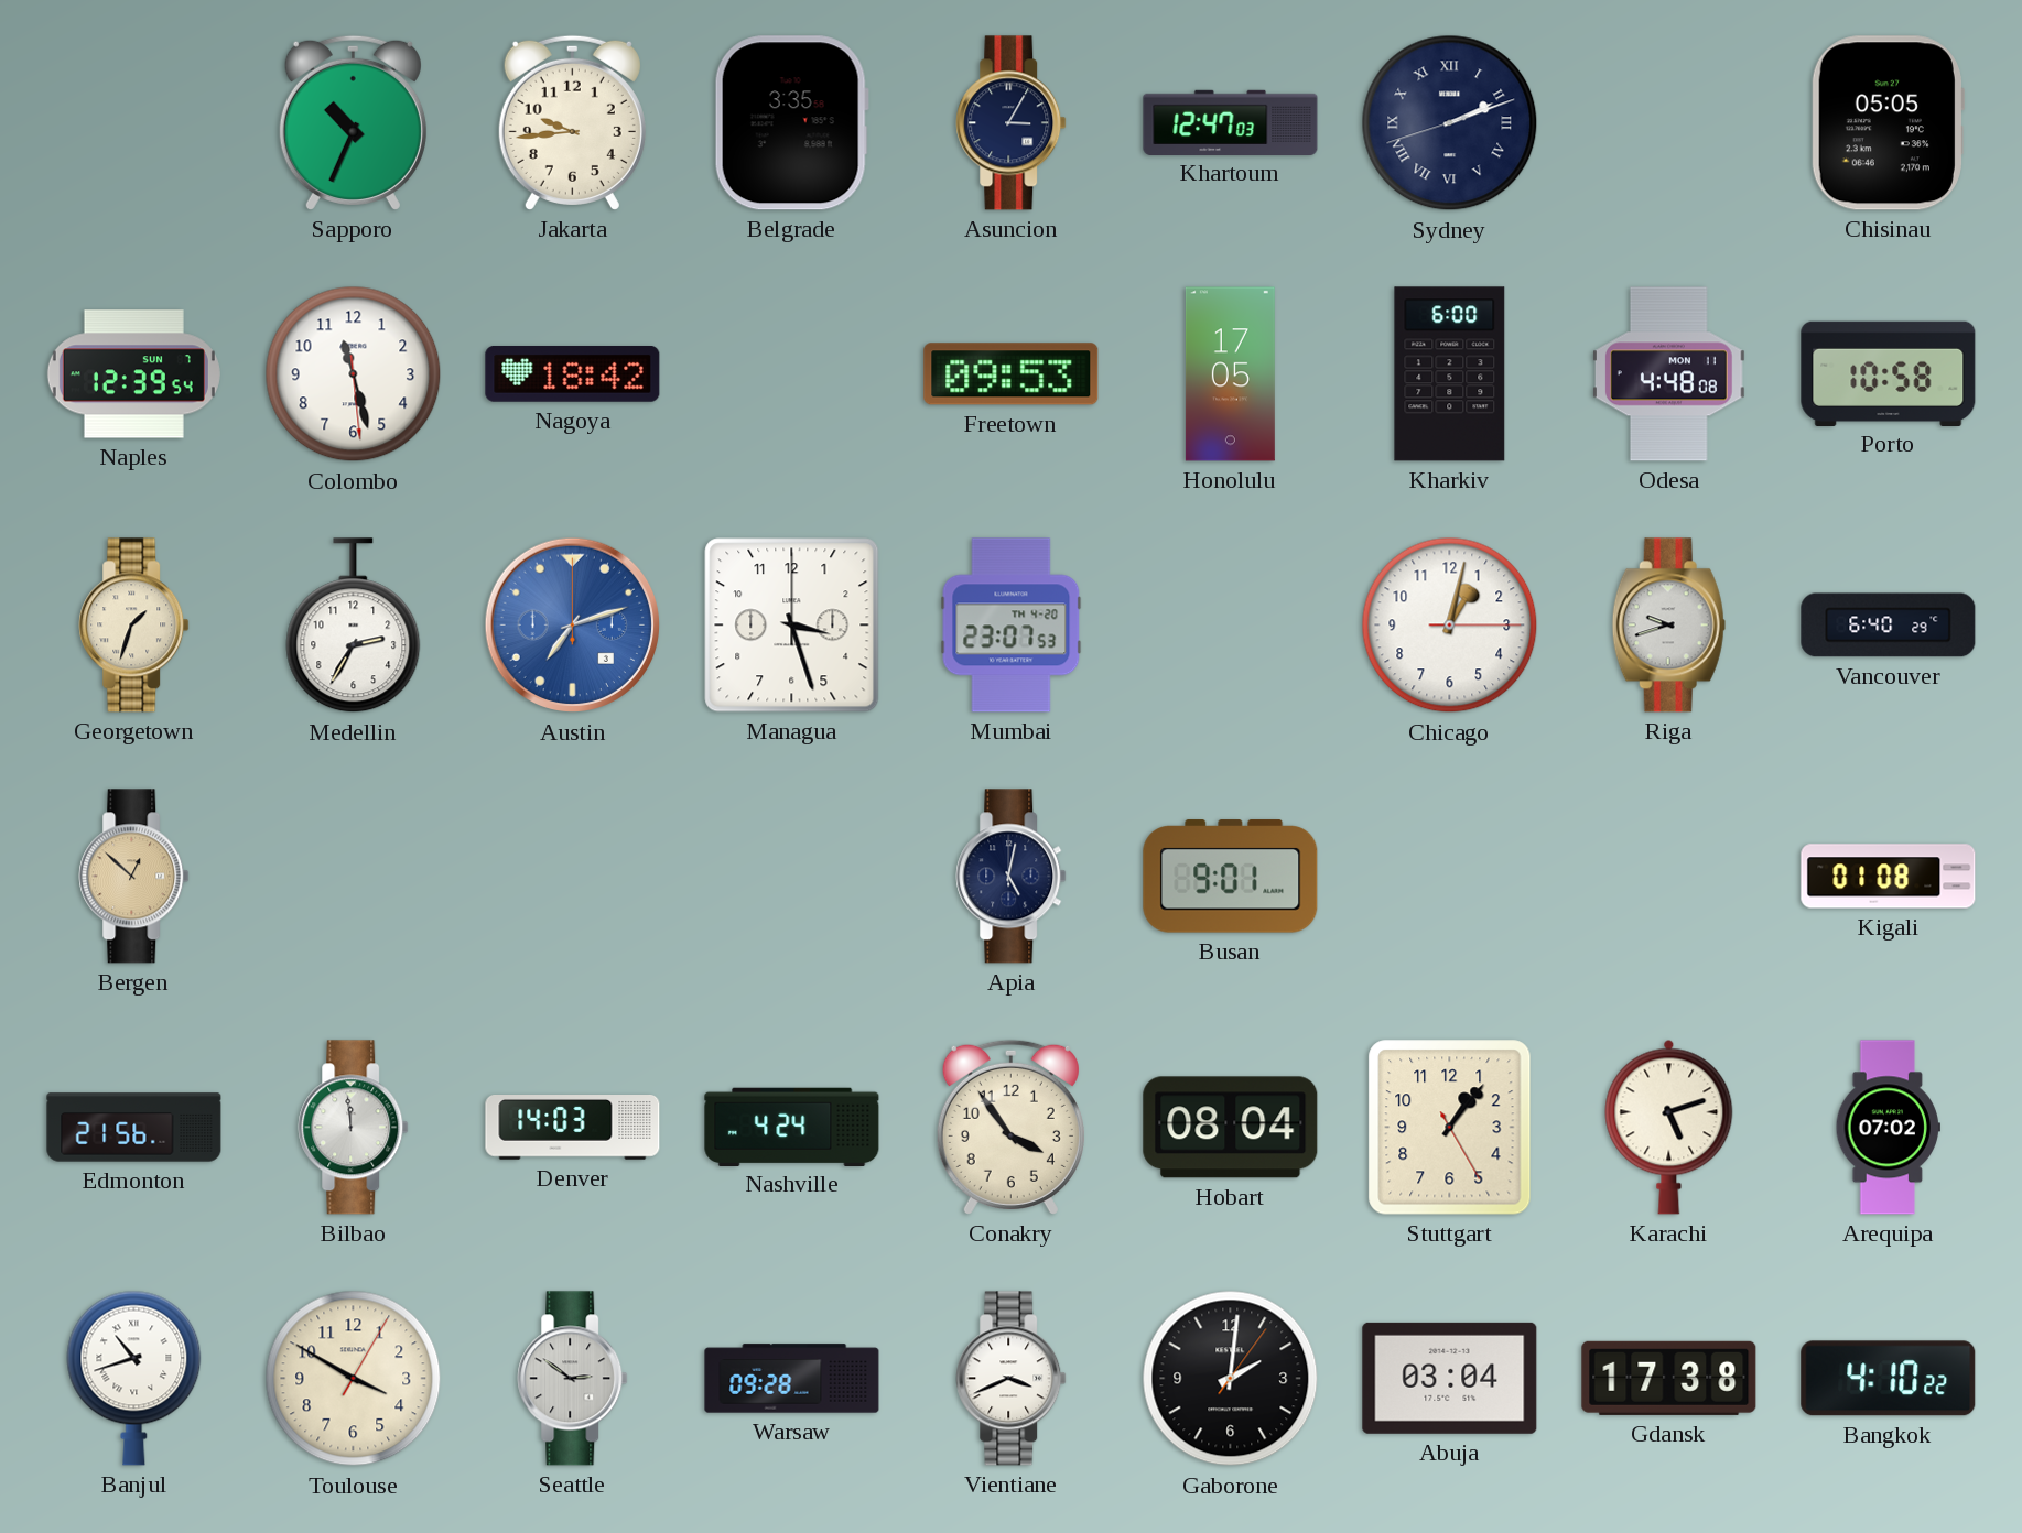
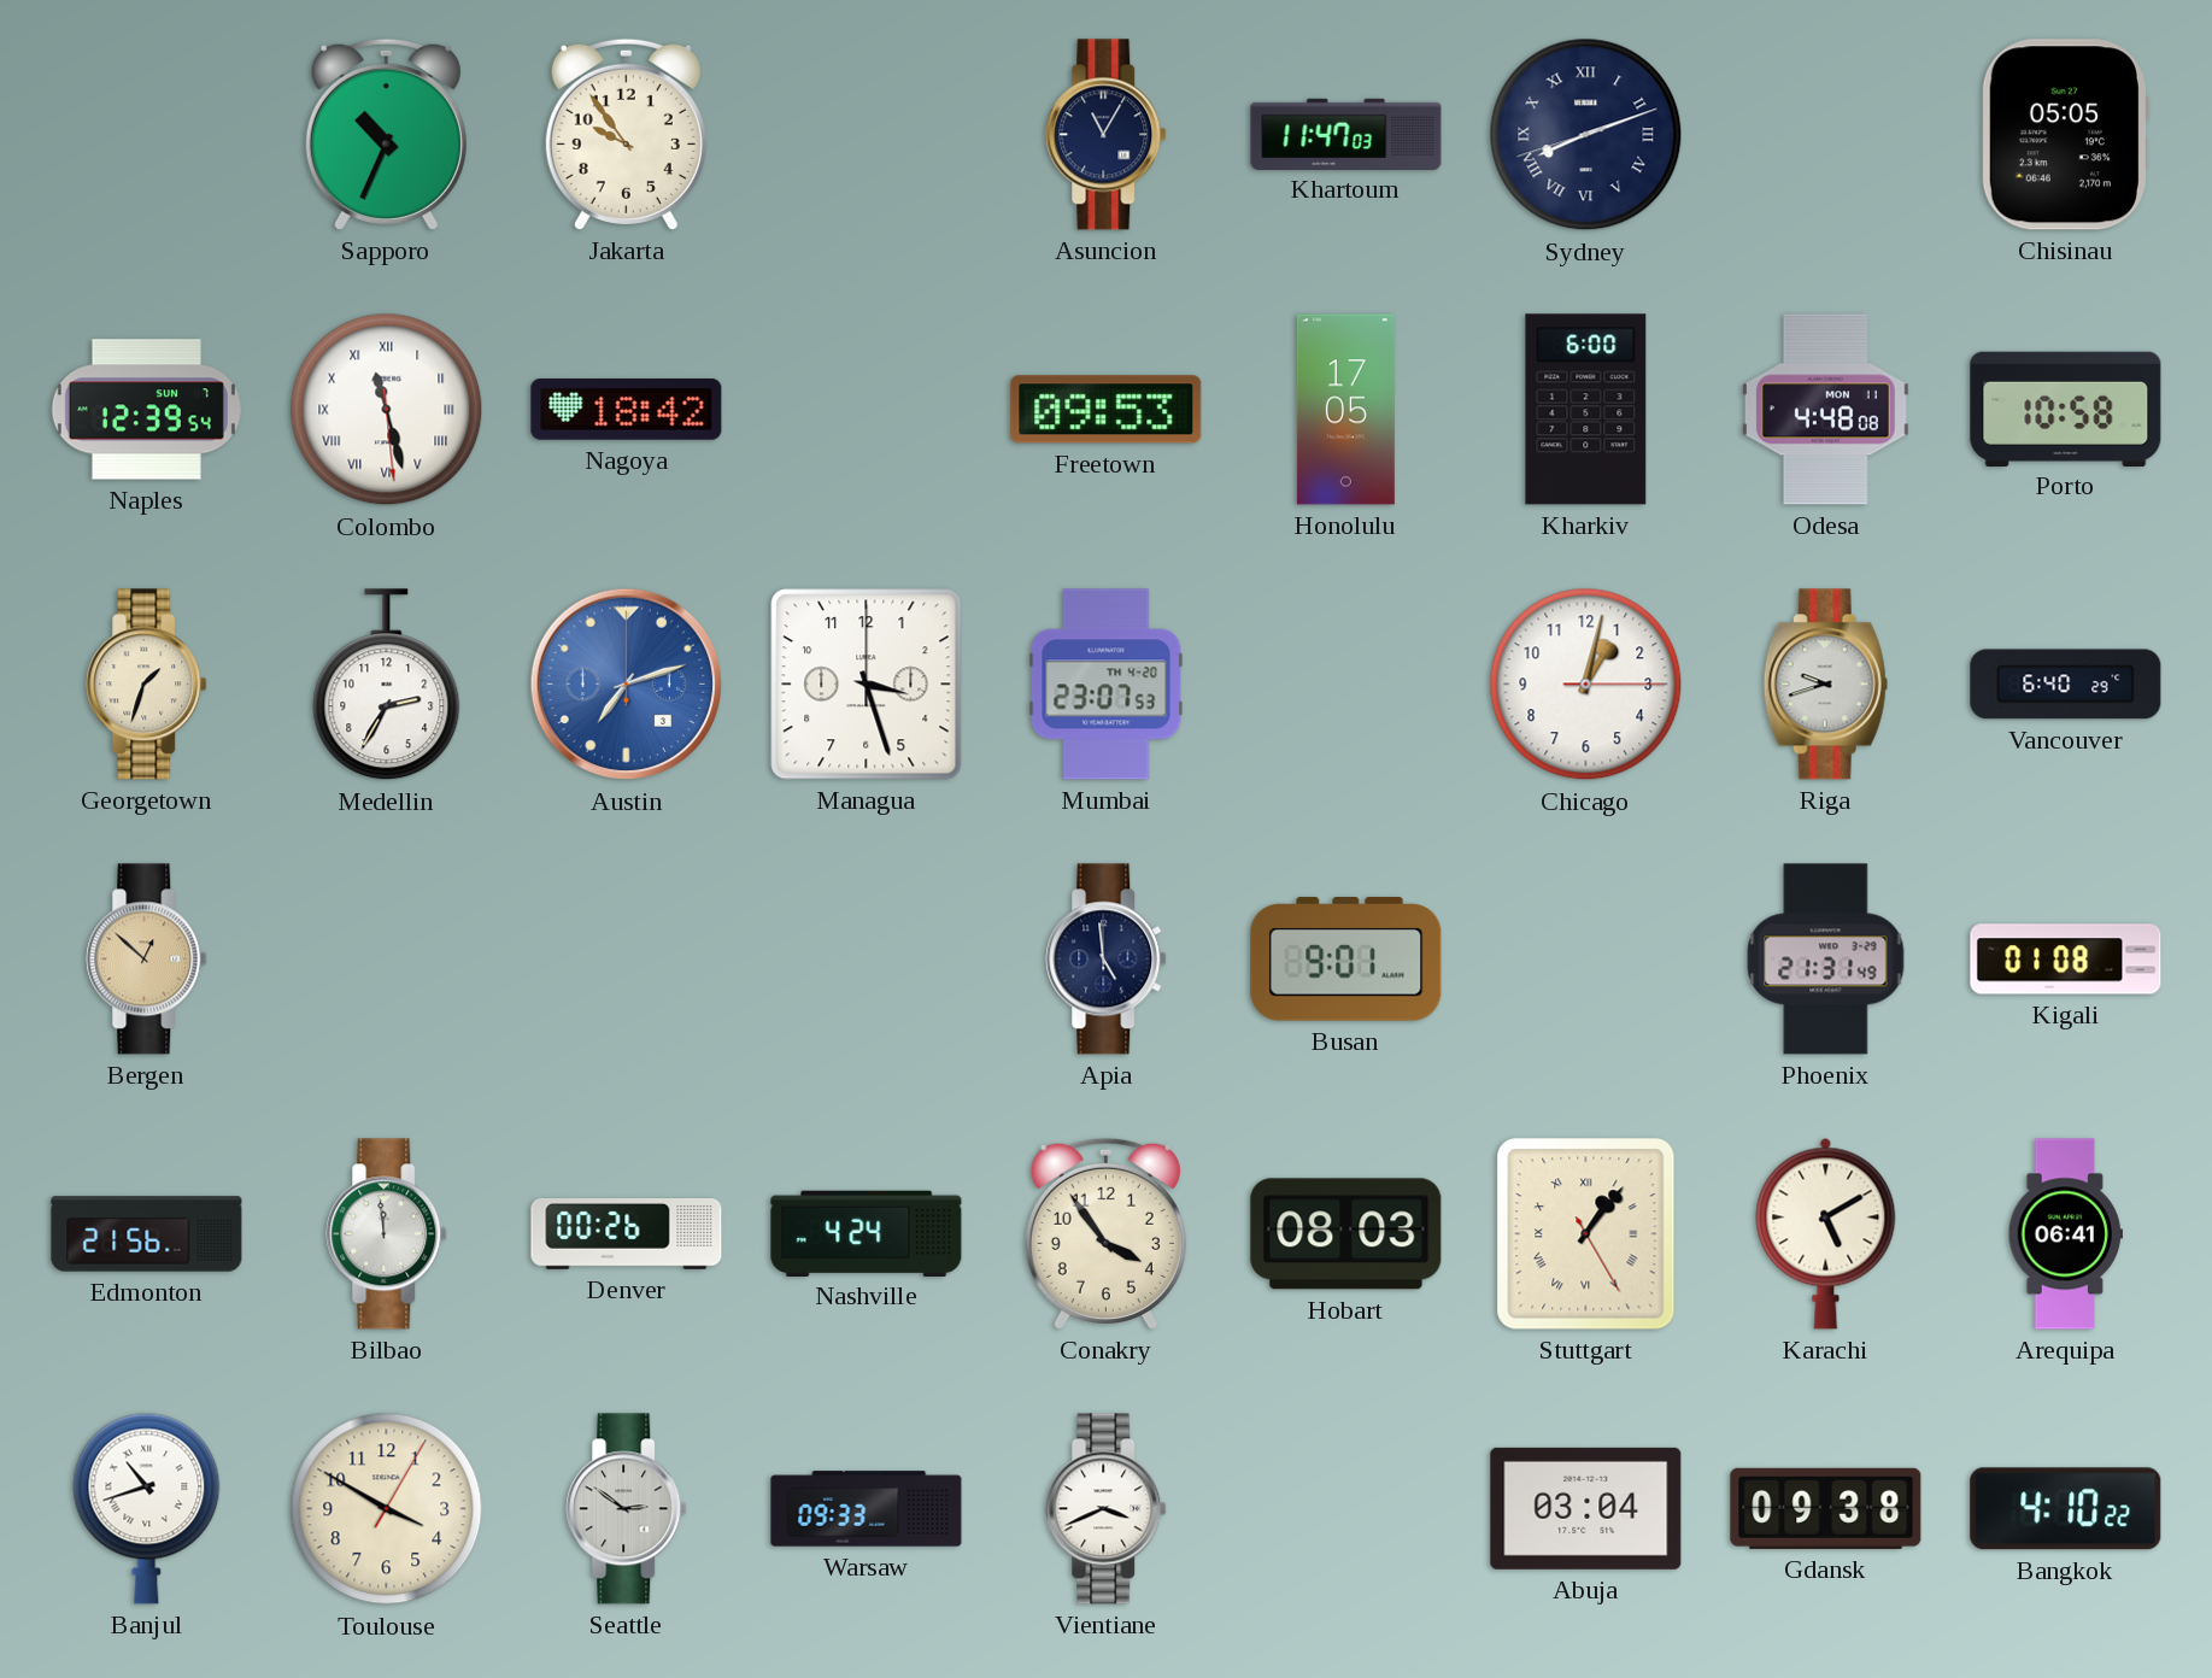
Jakarta: 9:44 -> 9:54 (626, 134)
Belgrade: 3:35 -> none (791, 123)
Asuncion: 3:05 -> 11:05 (1107, 135)
Khartoum: 12:47 -> 11:47 (1346, 134)
Sydney: 2:11 -> 8:11 (1586, 135)
Colombo numerals: Arabic -> Roman (387, 410)
Apia: 5:02 -> 4:59 (1107, 960)
Phoenix: none -> 21:31 (1826, 960)
Denver: 14:03 -> 00:26 (627, 1234)
Hobart: 08:04 -> 08:03 (1346, 1234)
Stuttgart numerals: Arabic -> Roman (1586, 1234)
Karachi: 5:12 -> 5:10 (1826, 1233)
Arequipa: 07:02 -> 06:41 (2065, 1234)
Warsaw: 09:28 -> 09:33 (867, 1509)
Gaborone: 2:01 -> none (1231, 1379)
Gdansk: 17:38 -> 09:38 (1826, 1508)
